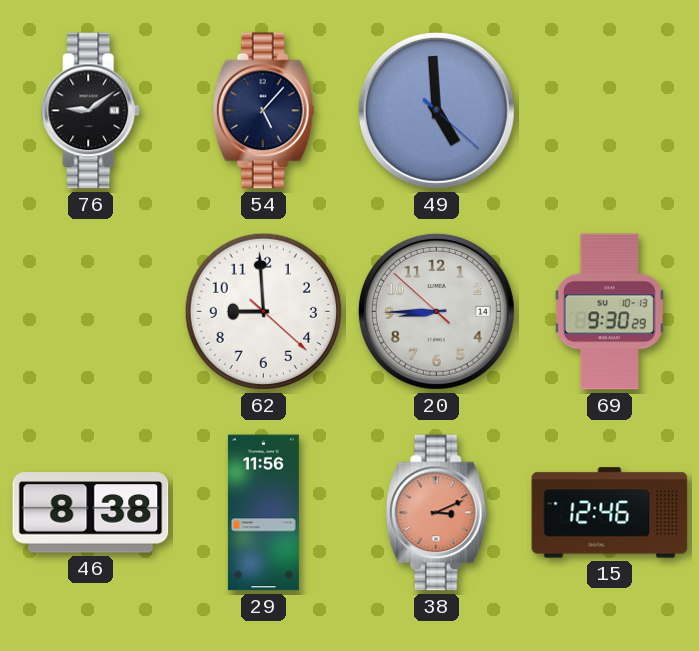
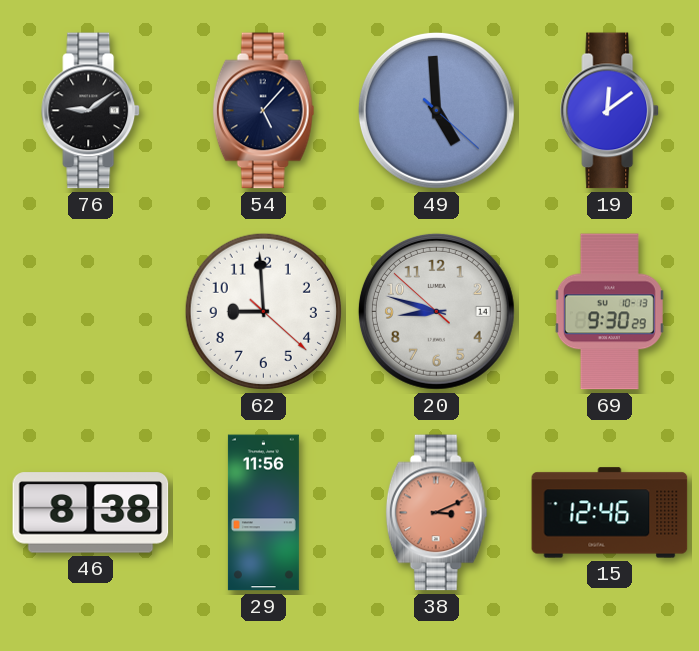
19: none -> 12:09 (610, 111)
20: 8:44 -> 8:47 (436, 311)
